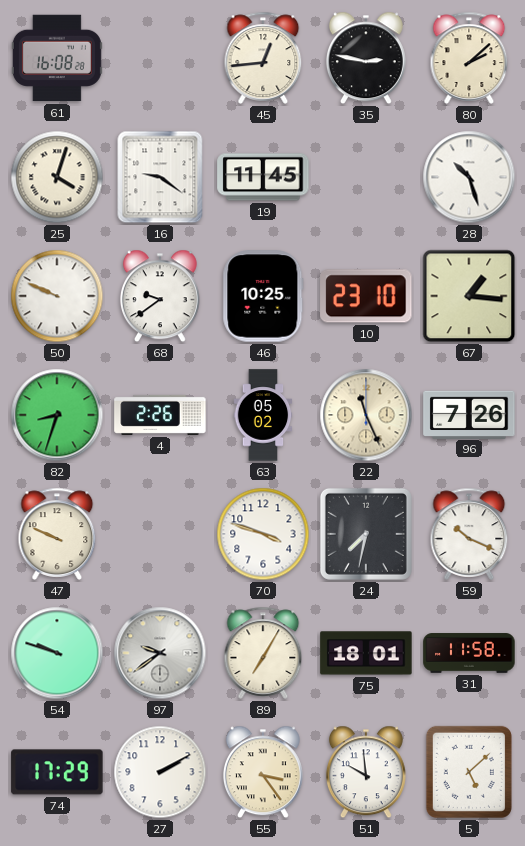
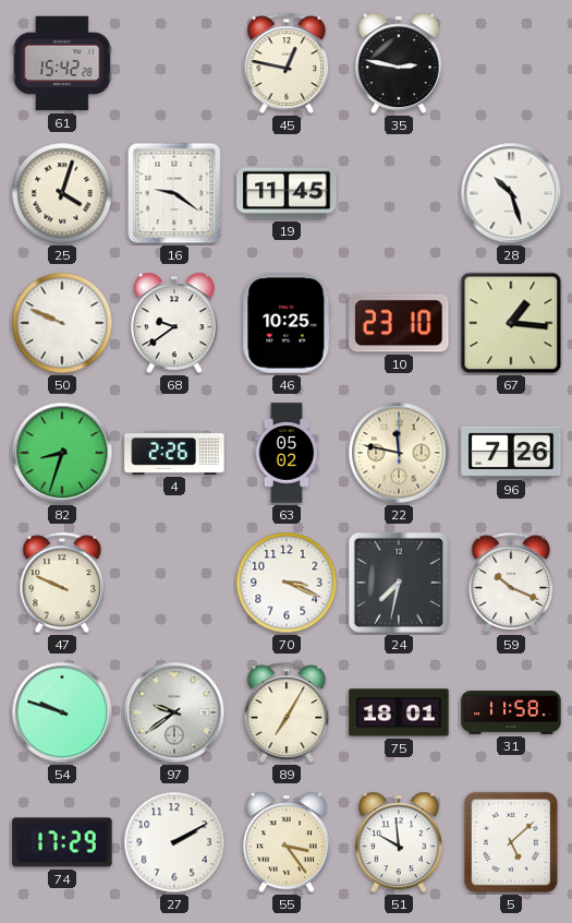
61: 16:08 -> 15:42 (62, 63)
45: 12:44 -> 12:47 (287, 63)
80: 2:08 -> none (469, 58)
22: 11:26 -> 11:47 (399, 453)
70: 3:48 -> 3:19 (287, 583)
